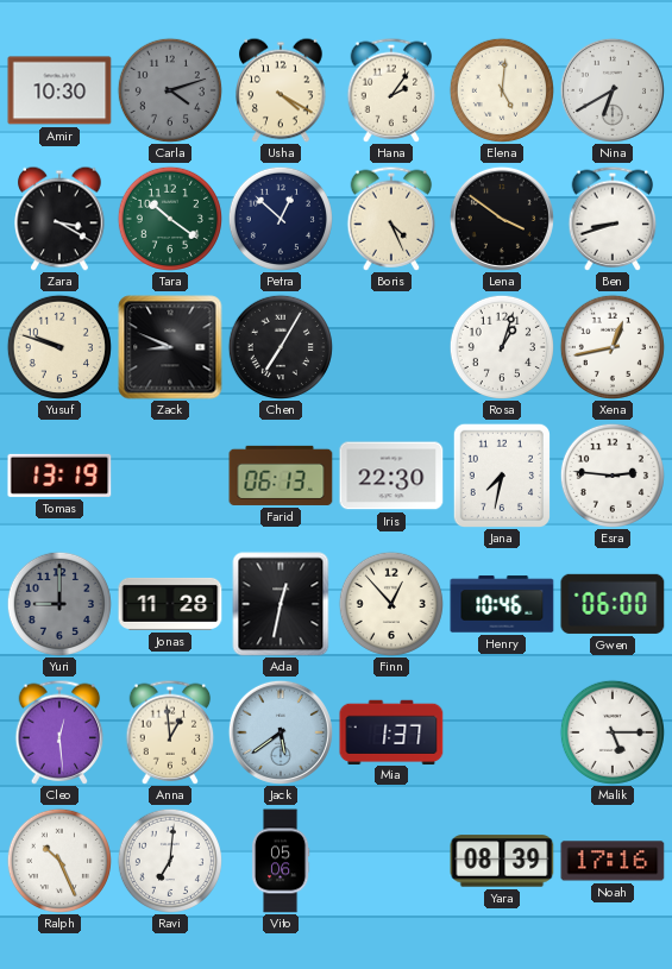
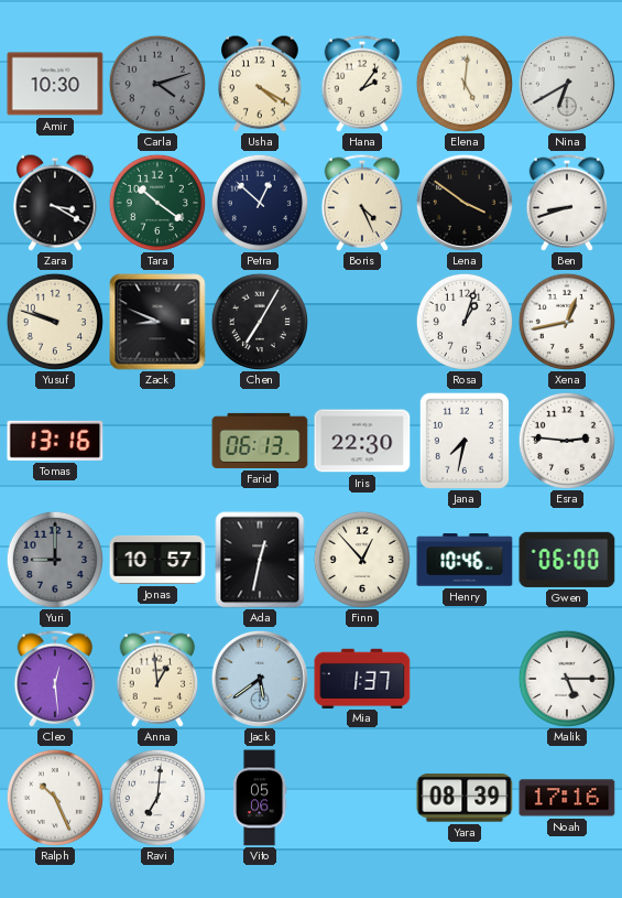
Tomas: 13:19 -> 13:16 (55, 441)
Jonas: 11:28 -> 10:57 (157, 560)
